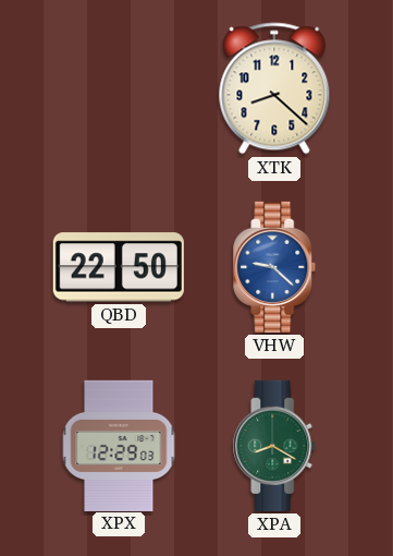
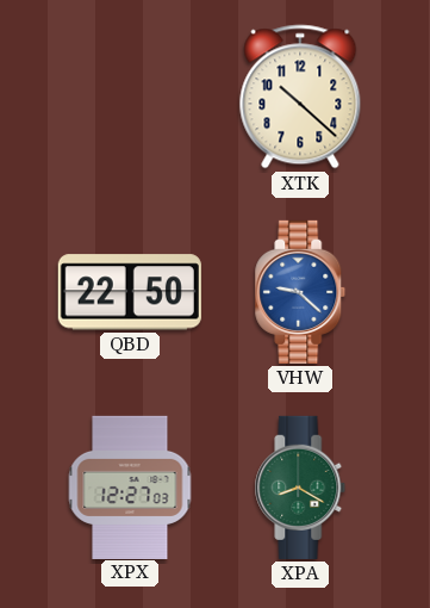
XTK: 8:22 -> 10:22 (300, 97)
XPX: 12:29 -> 12:27 (130, 486)
